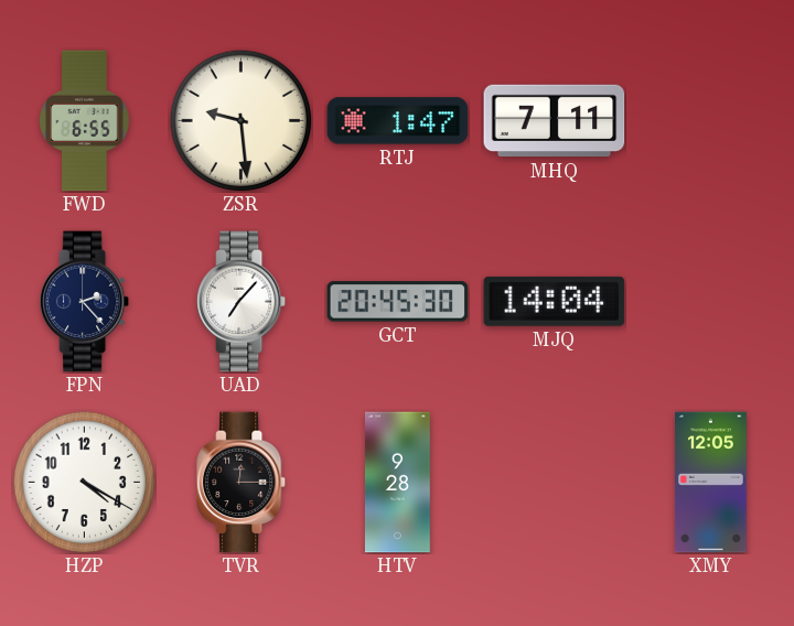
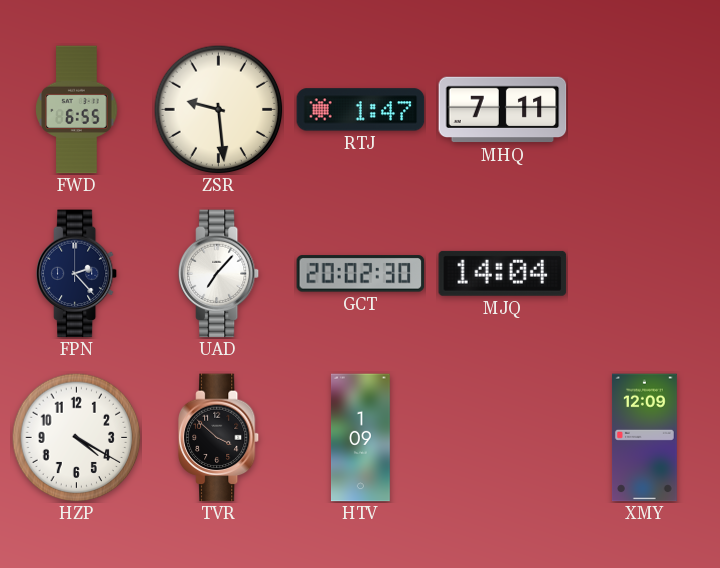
GCT: 20:45 -> 20:02 (361, 274)
TVR: 12:15 -> 3:52 (219, 438)
HTV: 9:28 -> 1:09 (361, 438)
XMY: 12:05 -> 12:09 (644, 438)
